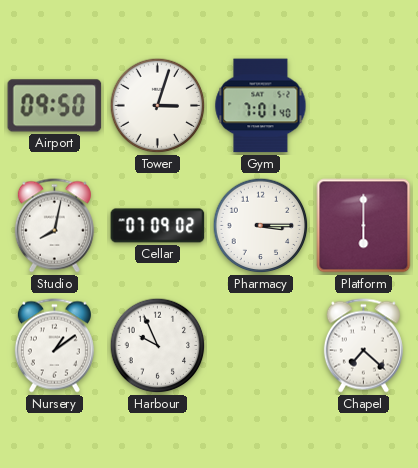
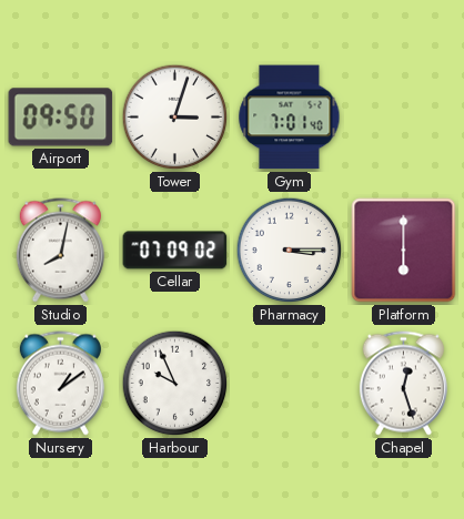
Chapel: 7:22 -> 12:27 (403, 384)
